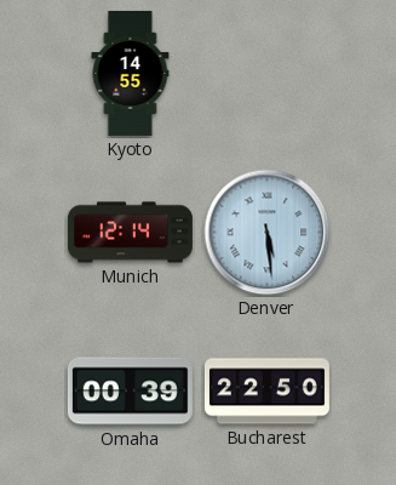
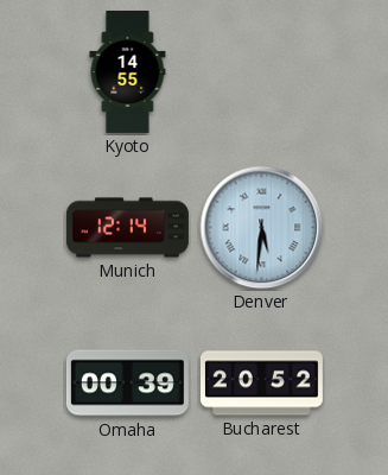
Denver: 5:29 -> 5:31 (262, 228)
Bucharest: 22:50 -> 20:52 (261, 384)
